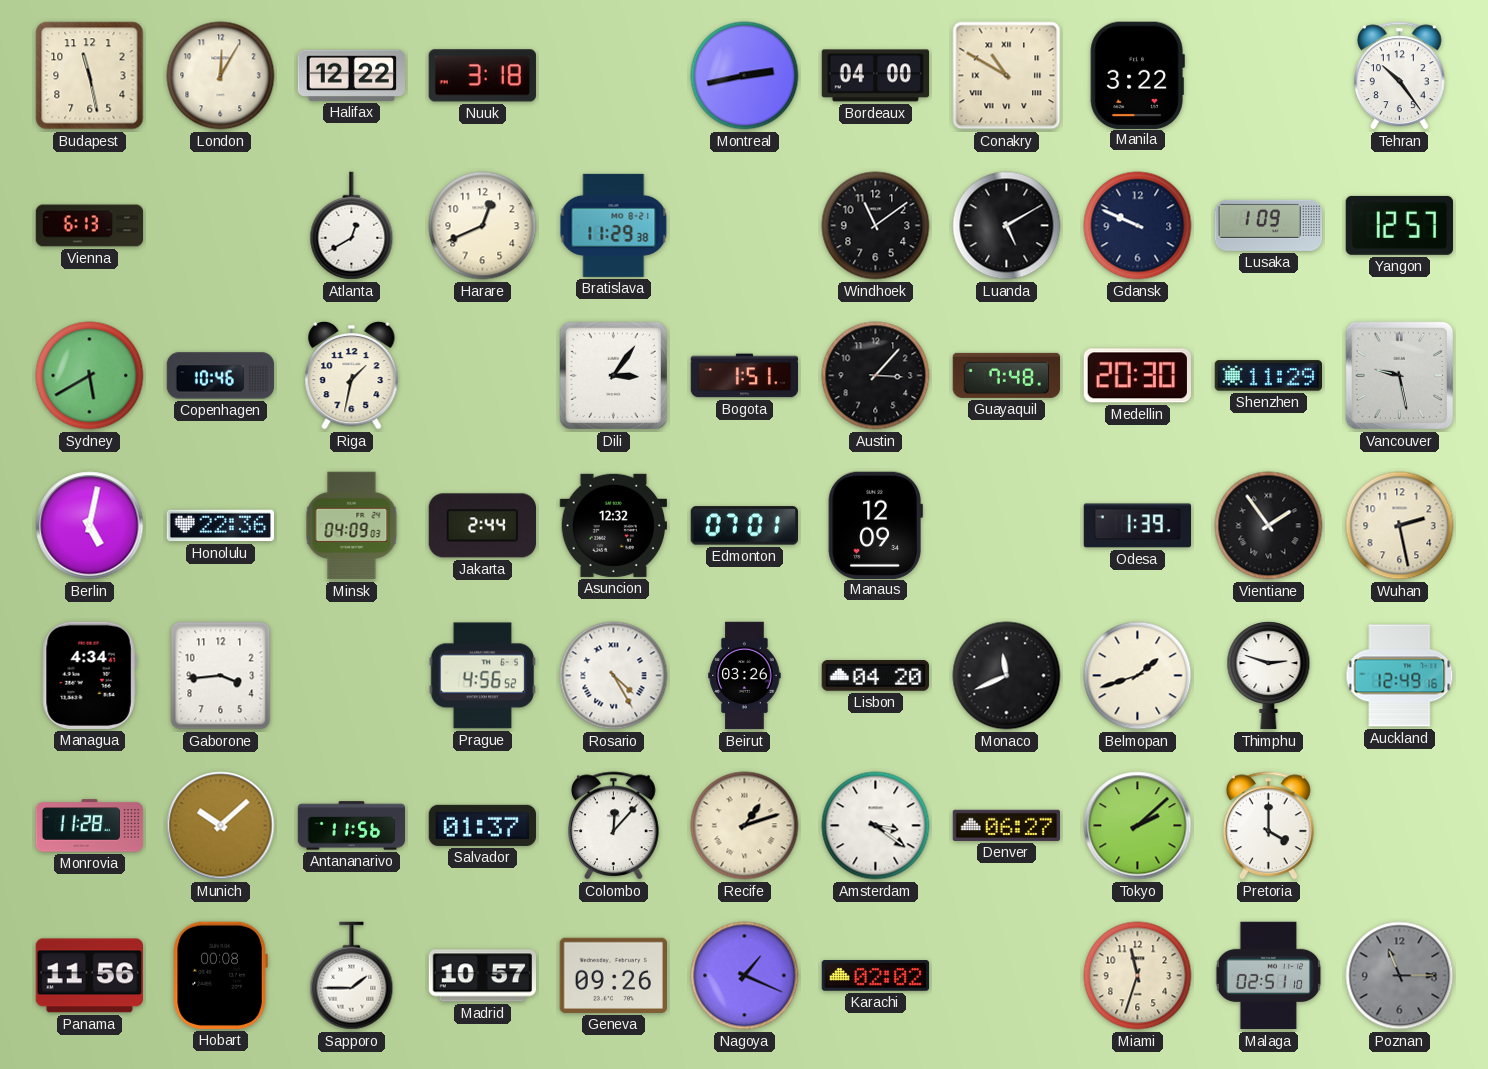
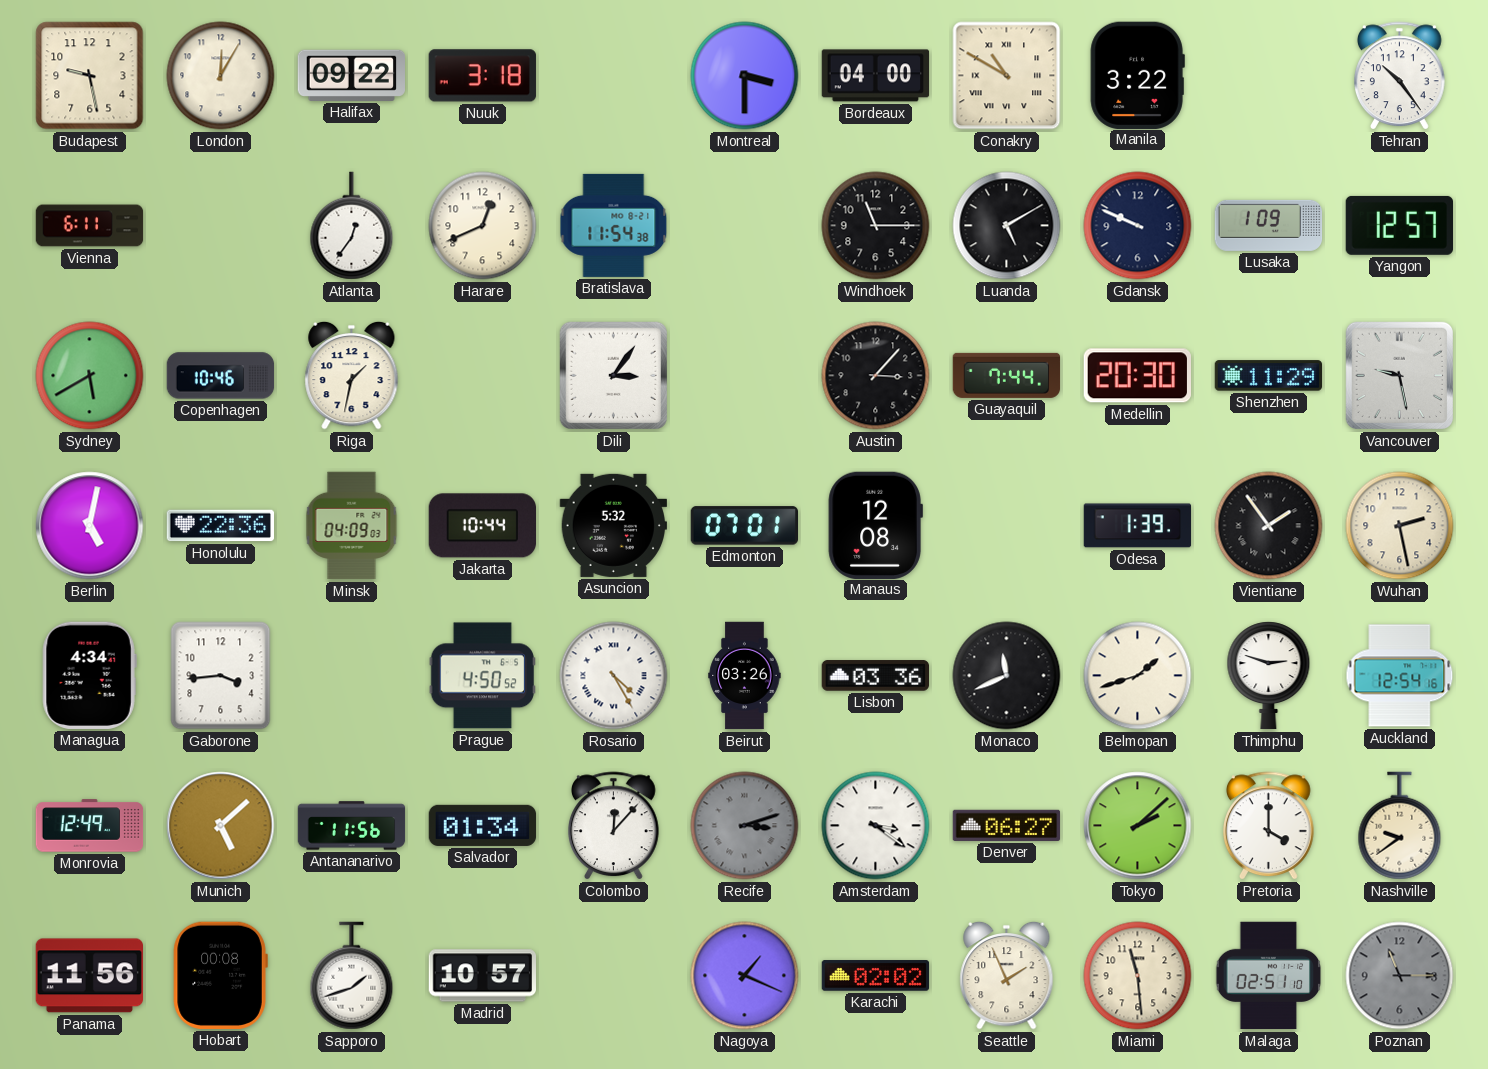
Budapest: 11:28 -> 9:28 (90, 76)
Halifax: 12:22 -> 09:22 (352, 75)
Montreal: 2:43 -> 3:30 (745, 76)
Vienna: 6:13 -> 6:11 (90, 226)
Atlanta: 12:40 -> 12:36 (352, 226)
Bratislava: 11:29 -> 11:54 (614, 225)
Windhoek: 11:09 -> 11:15 (876, 226)
Bogota: 1:51 -> none (745, 376)
Guayaquil: 7:48 -> 7:44 (1007, 375)
Jakarta: 2:44 -> 10:44 (482, 526)
Asuncion: 12:32 -> 5:32 (613, 525)
Manaus: 12:09 -> 12:08 (875, 525)
Prague: 4:56 -> 4:50 (482, 676)
Lisbon: 04:20 -> 03:36 (876, 676)
Auckland: 12:49 -> 12:54 (1400, 676)
Monrovia: 11:28 -> 12:49 (90, 826)
Munich: 10:08 -> 5:08 (221, 826)
Salvador: 01:37 -> 01:34 (483, 825)
Recife: 1:12 -> 3:12 (745, 826)
Recife dial: cream -> grey (745, 826)
Nashville: none -> 9:39 (1400, 826)
Sapporo: 1:45 -> 1:42 (352, 976)
Geneva: 09:26 -> none (613, 975)
Seattle: none -> 1:56 (1007, 975)
Miami: 11:33 -> 11:29 (1138, 976)
